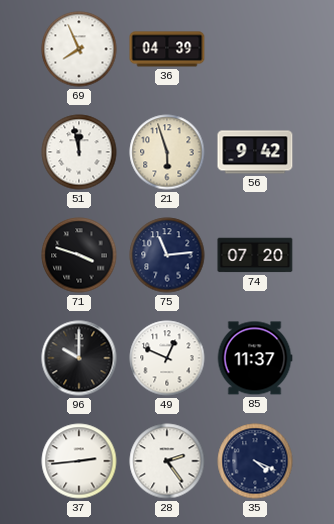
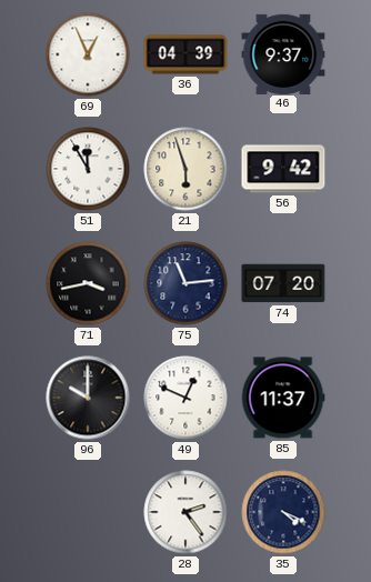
69: 7:56 -> 12:56 (88, 54)
46: none -> 9:37 (283, 53)
51: 11:58 -> 11:55 (88, 169)
71: 3:48 -> 3:43 (88, 283)
37: 2:44 -> none (79, 461)
